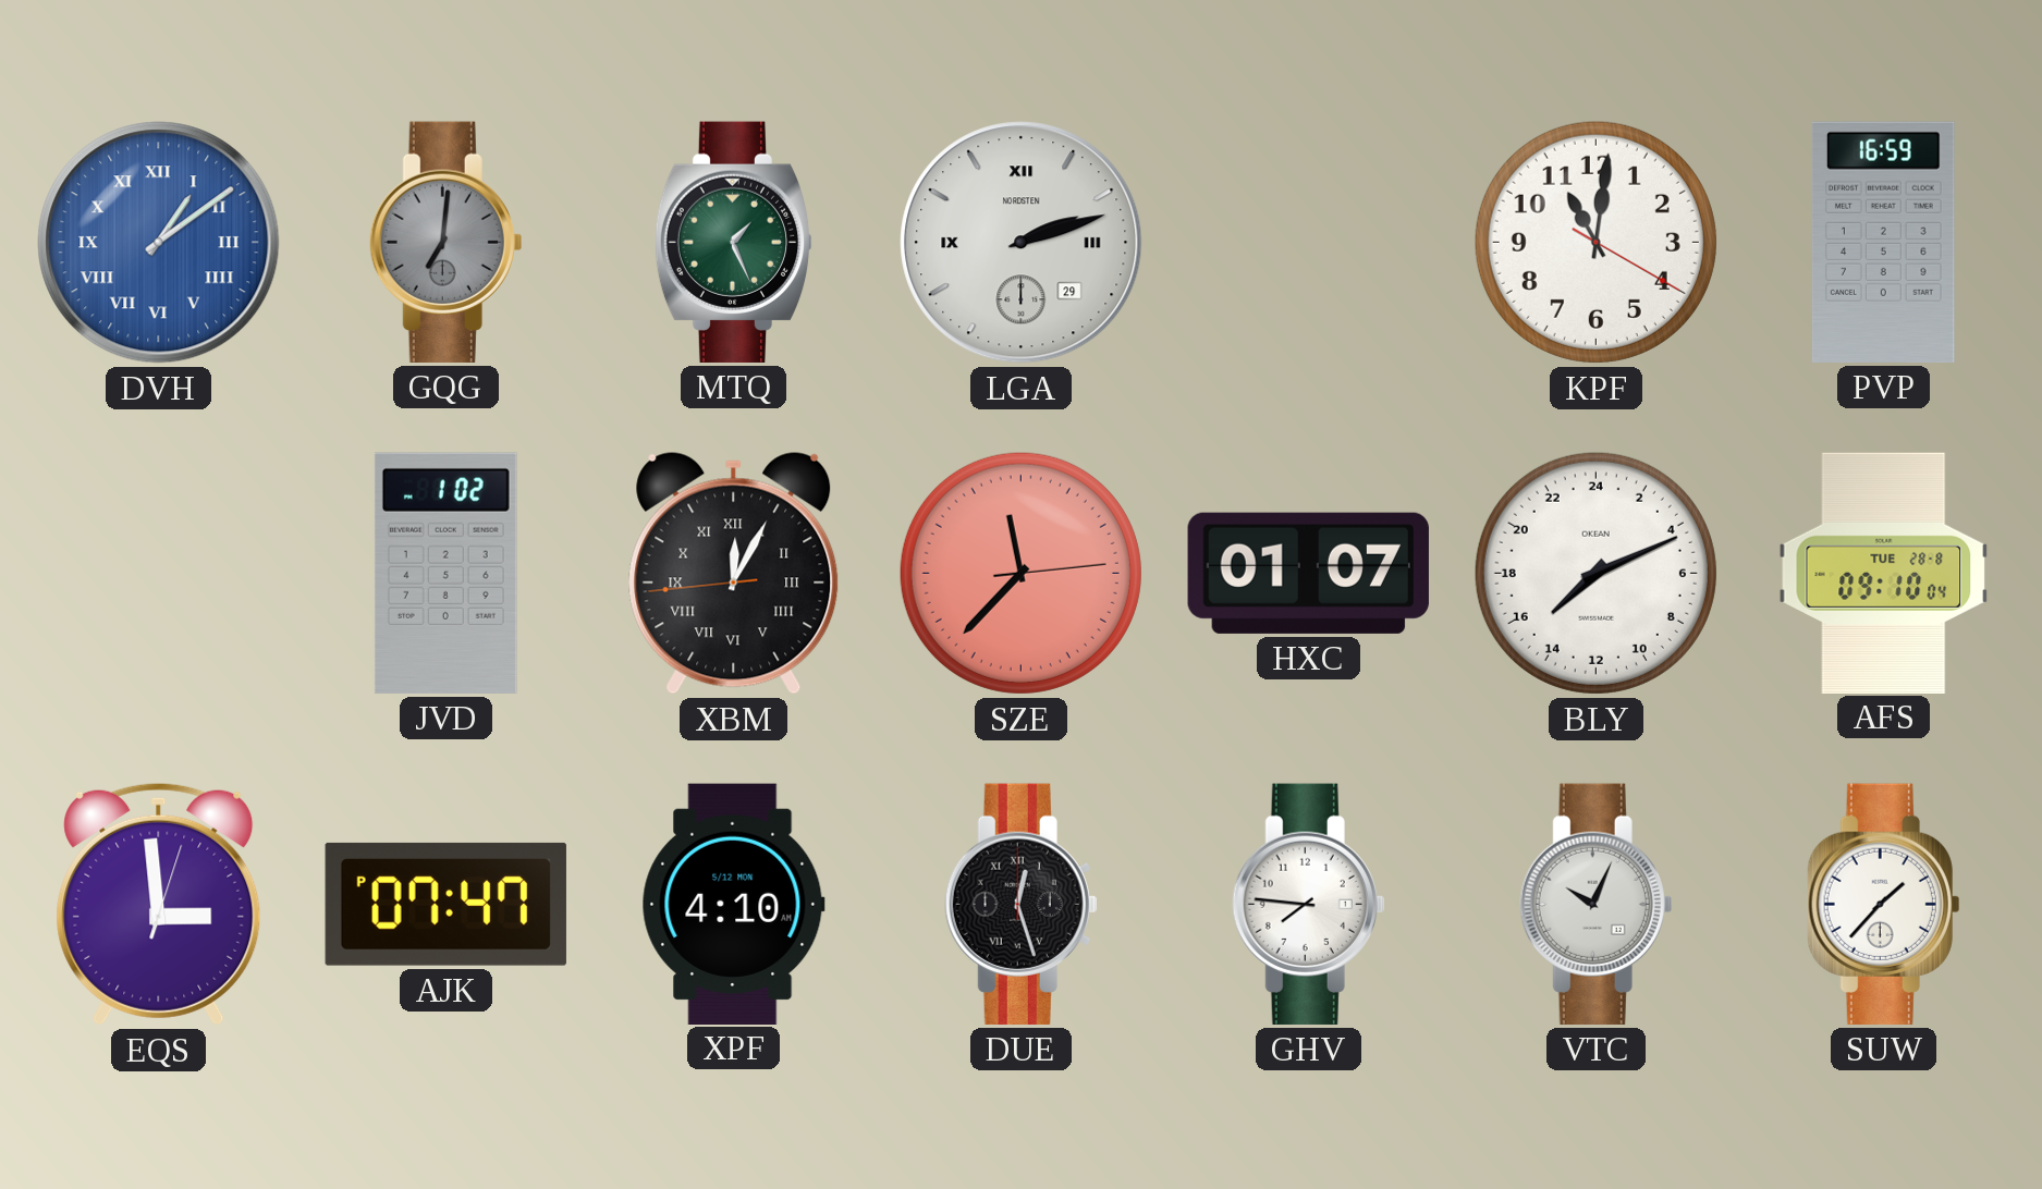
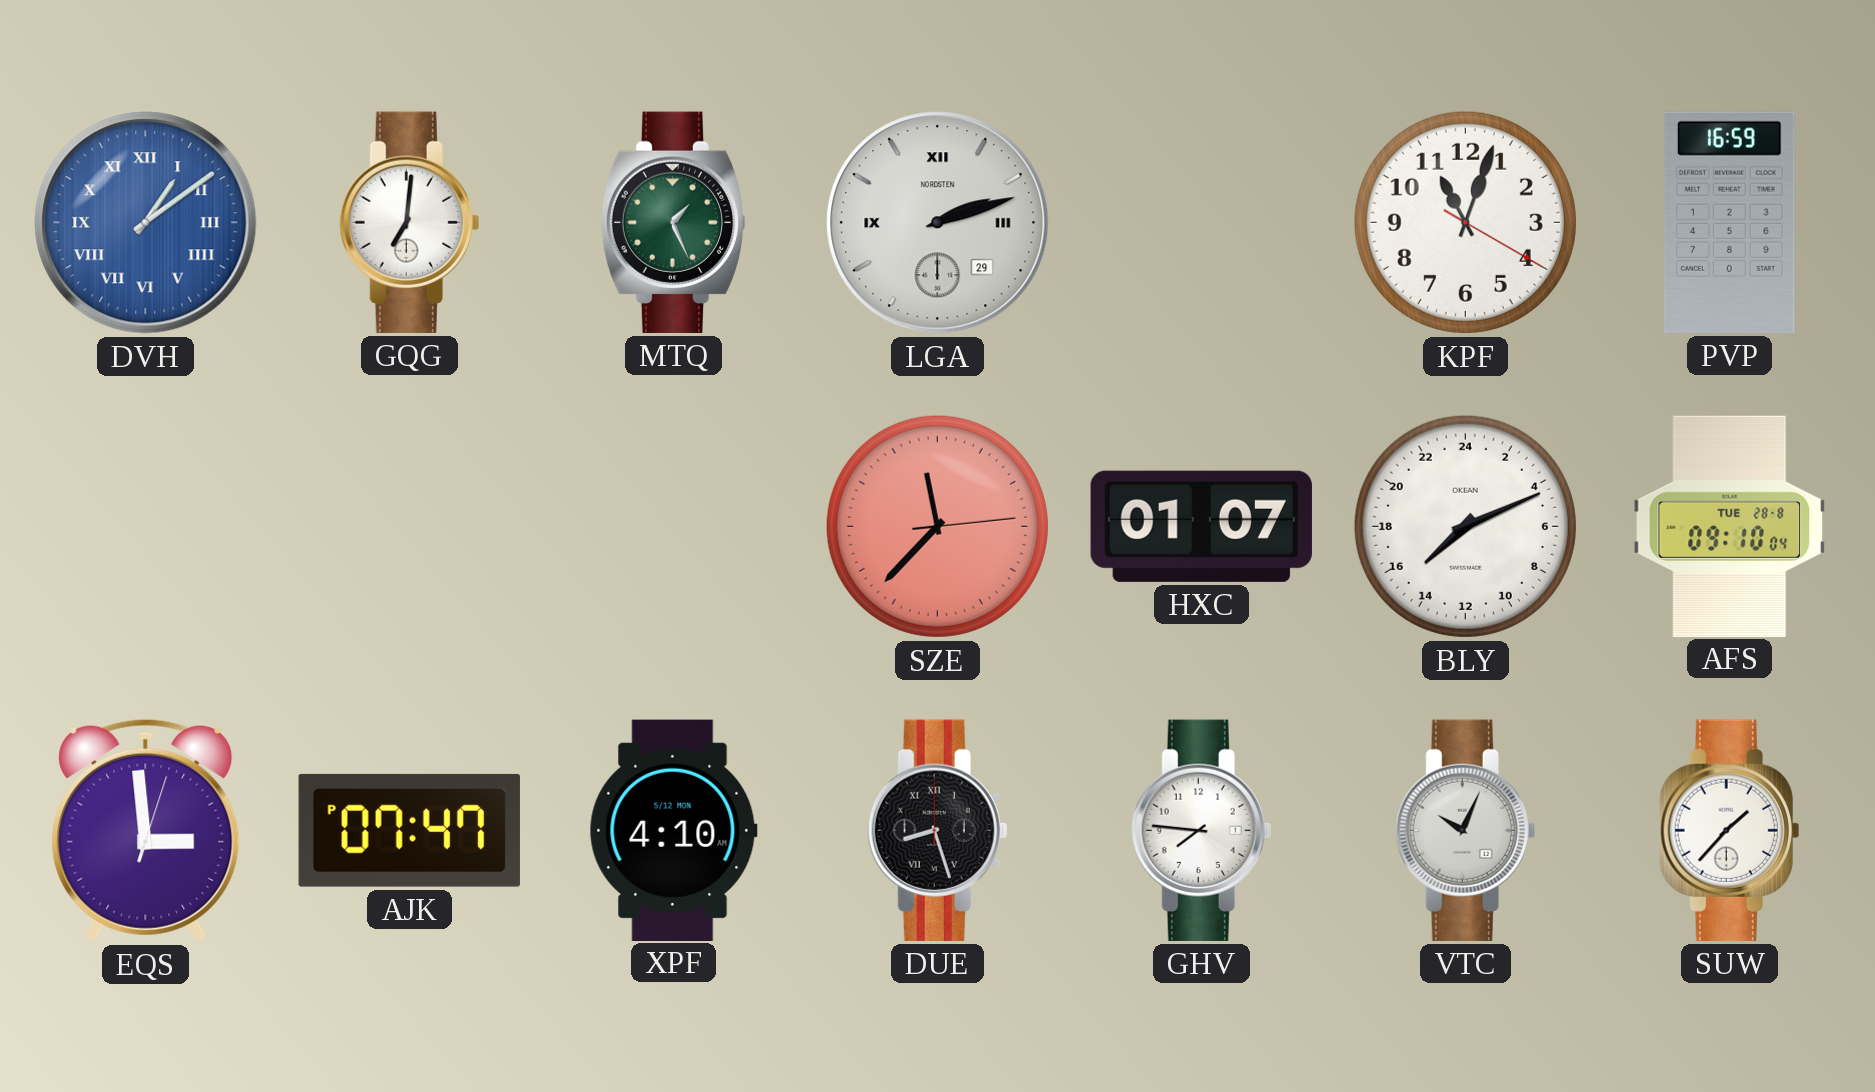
GQG dial: grey -> white (410, 222)
KPF: 11:01 -> 11:03 (1465, 222)
JVD: 1:02 -> none (445, 573)
XBM: 12:04 -> none (734, 574)
DUE: 12:27 -> 8:27 (938, 830)
